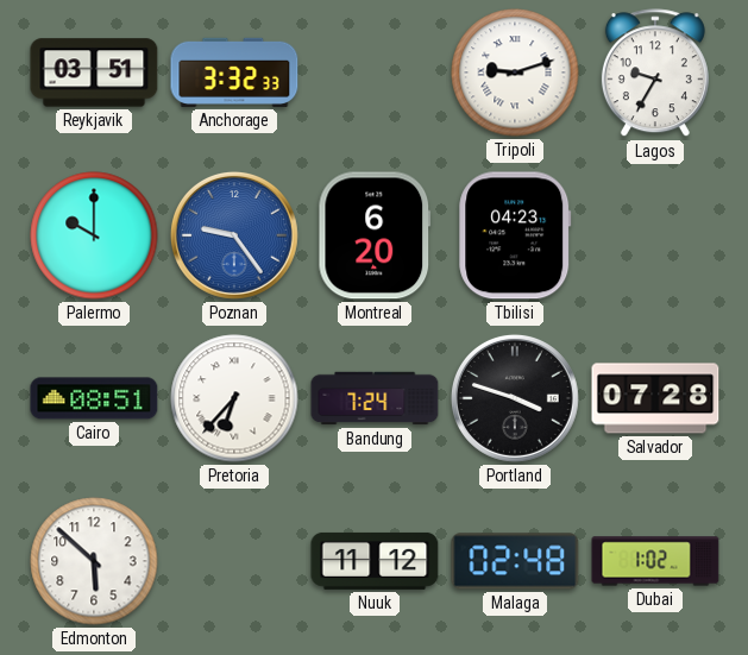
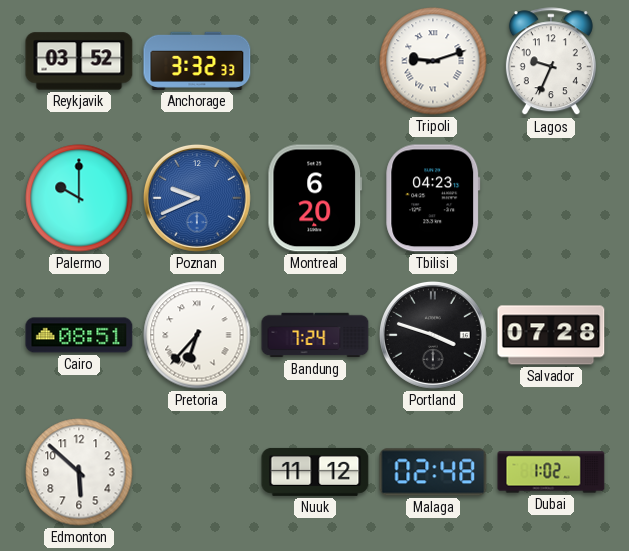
Reykjavik: 03:51 -> 03:52 (79, 61)
Lagos: 9:35 -> 9:34 (551, 62)
Poznan: 9:24 -> 9:41 (197, 198)
